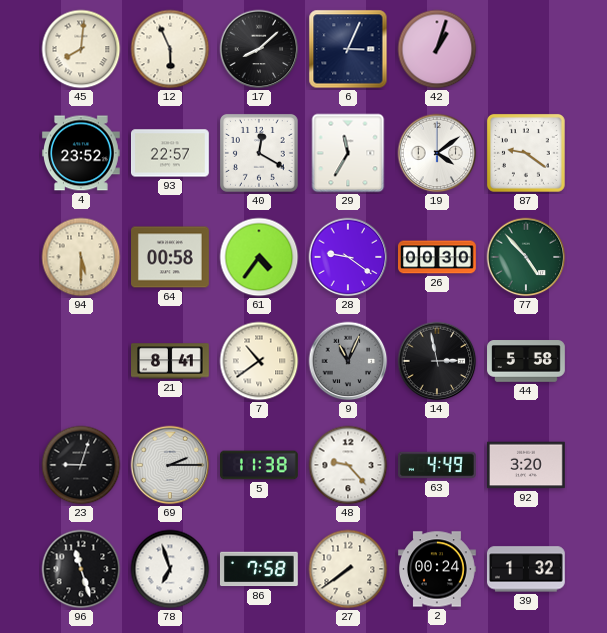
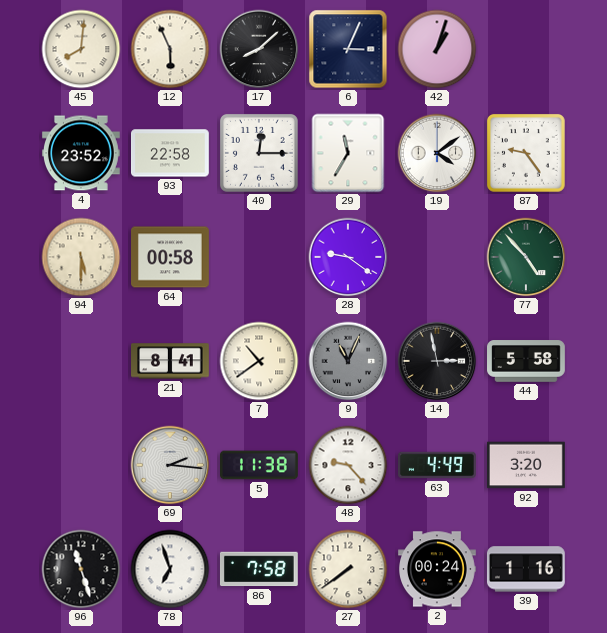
93: 22:57 -> 22:58 (171, 153)
40: 12:20 -> 12:15 (259, 153)
87: 9:21 -> 9:24 (526, 153)
61: 4:36 -> none (259, 257)
26: 00:30 -> none (438, 257)
23: 9:03 -> none (81, 465)
69: 2:15 -> 2:16 (170, 465)
39: 1:32 -> 1:16 (526, 569)
